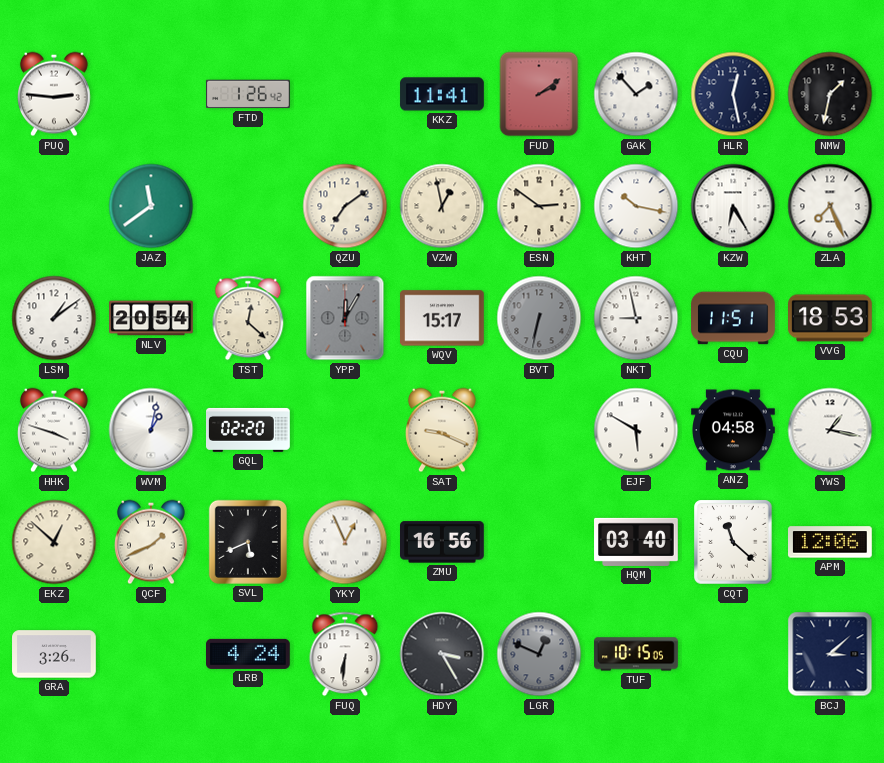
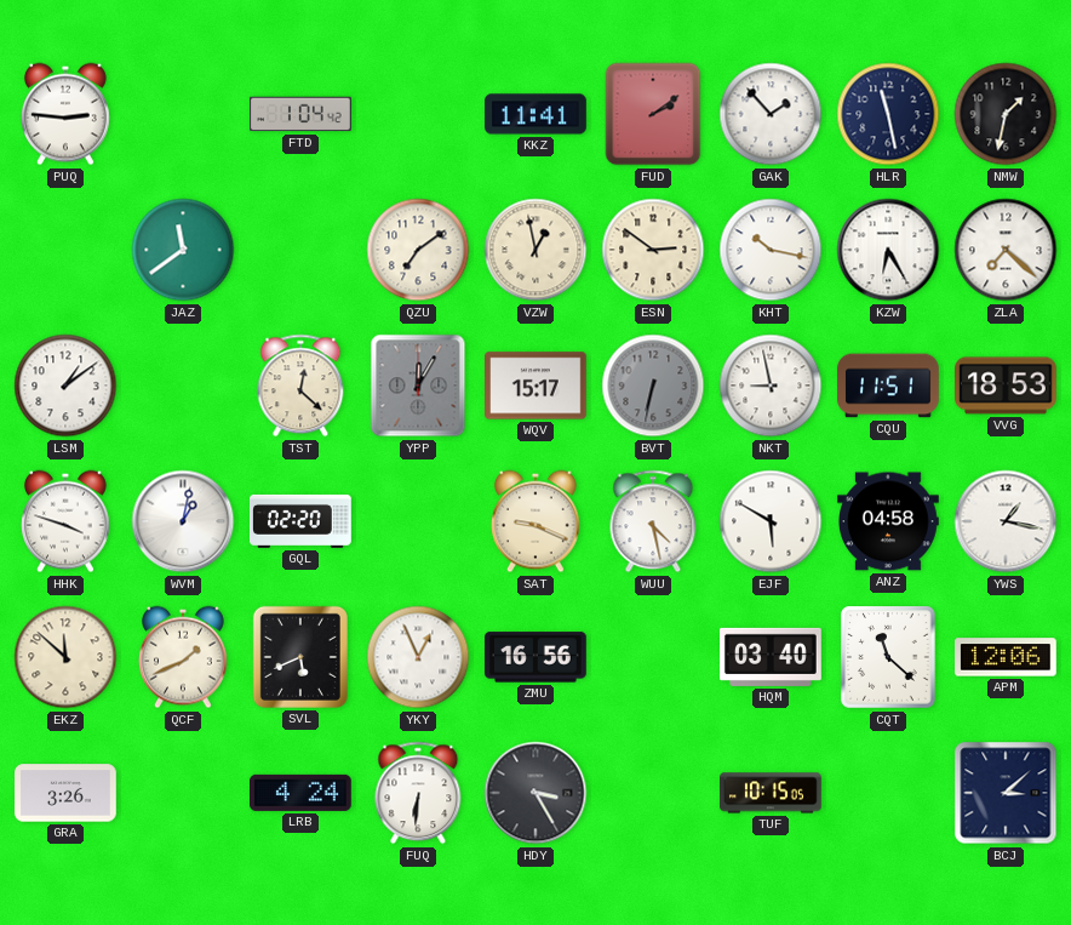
FTD: 1:26 -> 1:04 (300, 114)
HLR: 12:28 -> 11:28 (888, 114)
ZLA: 7:26 -> 7:22 (1006, 250)
NLV: 20:54 -> none (151, 318)
WUU: none -> 4:28 (653, 521)
EKZ: 12:52 -> 11:52 (65, 657)
LGR: 12:49 -> none (539, 654)
